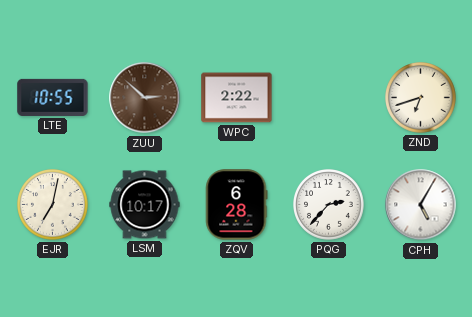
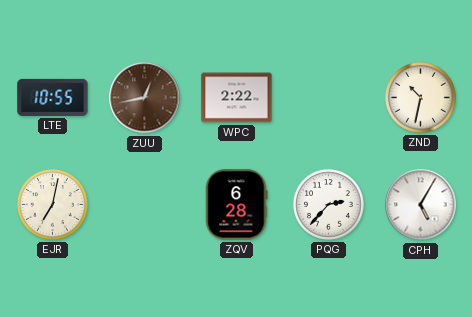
ZUU: 2:52 -> 12:43 (145, 98)
ZND: 6:42 -> 10:32 (421, 98)
LSM: 10:17 -> none (145, 205)
